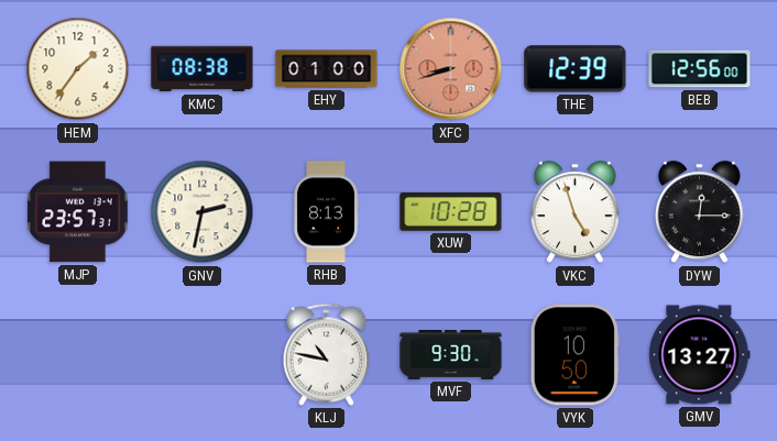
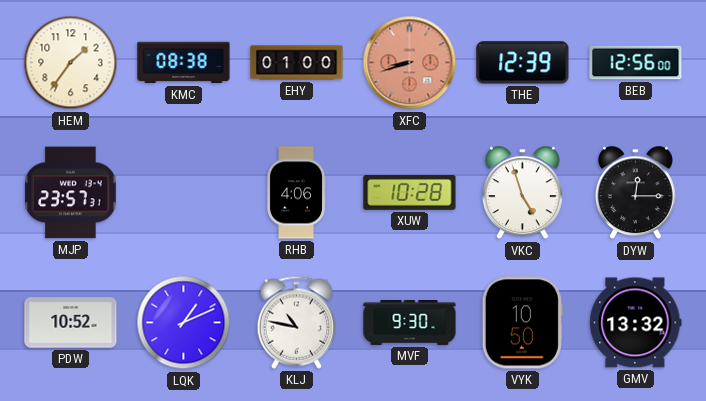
GNV: 2:32 -> none (203, 212)
RHB: 8:13 -> 4:06 (296, 193)
PDW: none -> 10:52 (71, 323)
LQK: none -> 1:11 (184, 323)
GMV: 13:27 -> 13:32 (636, 323)
